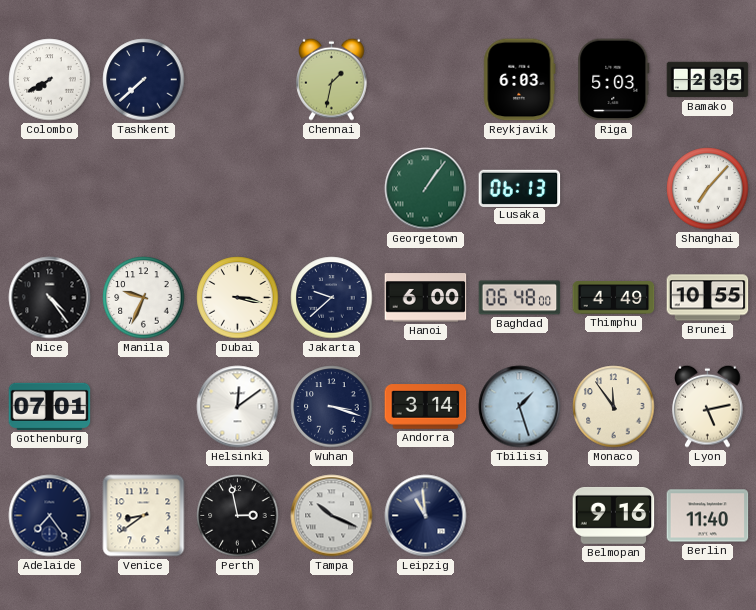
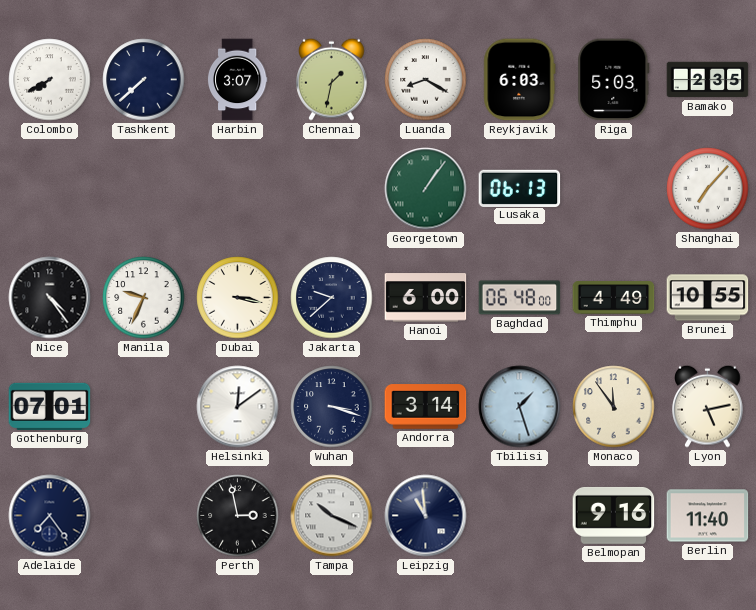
Harbin: none -> 3:07 (237, 80)
Luanda: none -> 8:20 (426, 80)
Venice: 8:39 -> none (144, 516)
